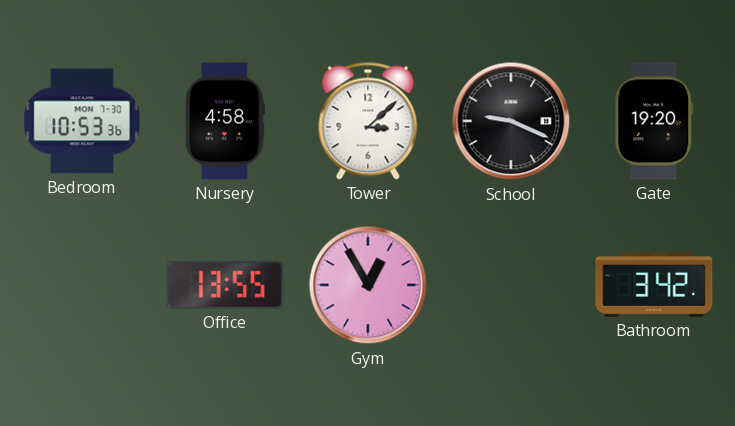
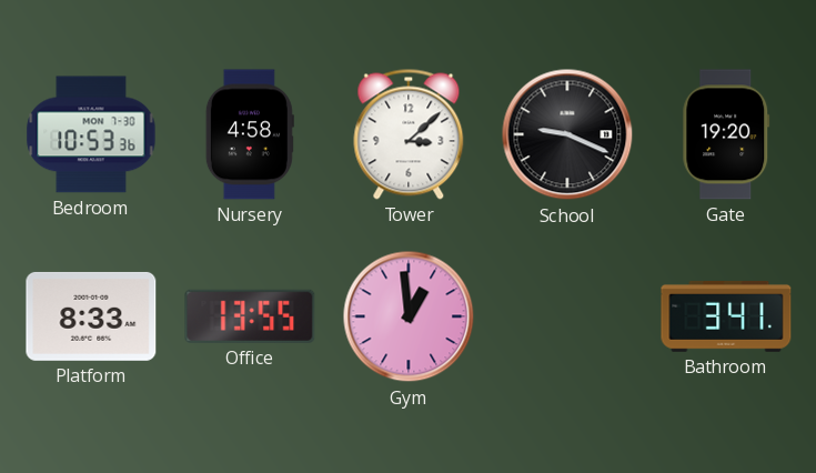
Platform: none -> 8:33 (91, 316)
Gym: 12:55 -> 12:59 (409, 316)
Bathroom: 3:42 -> 3:41 (726, 316)
